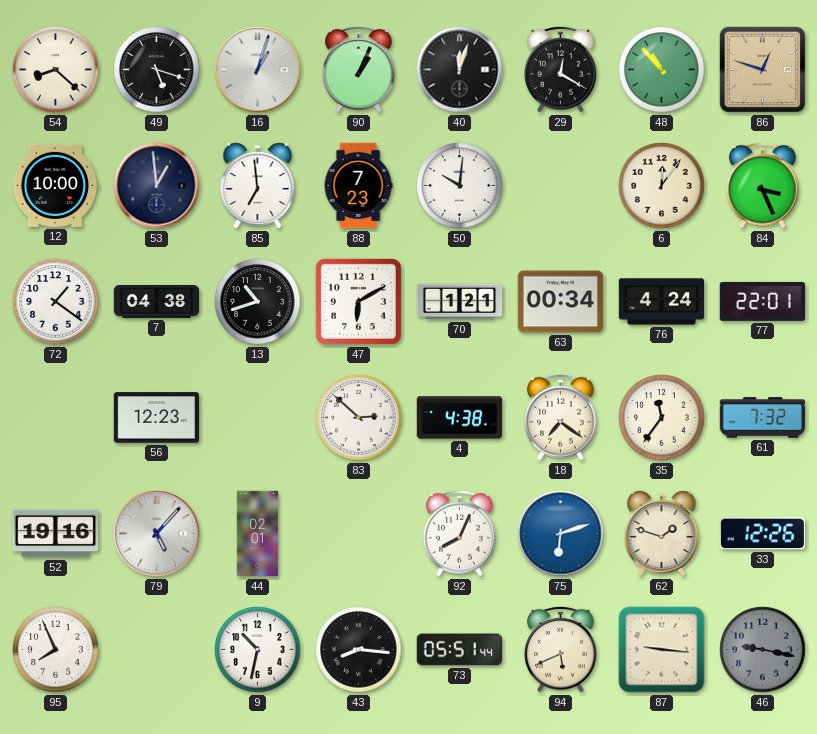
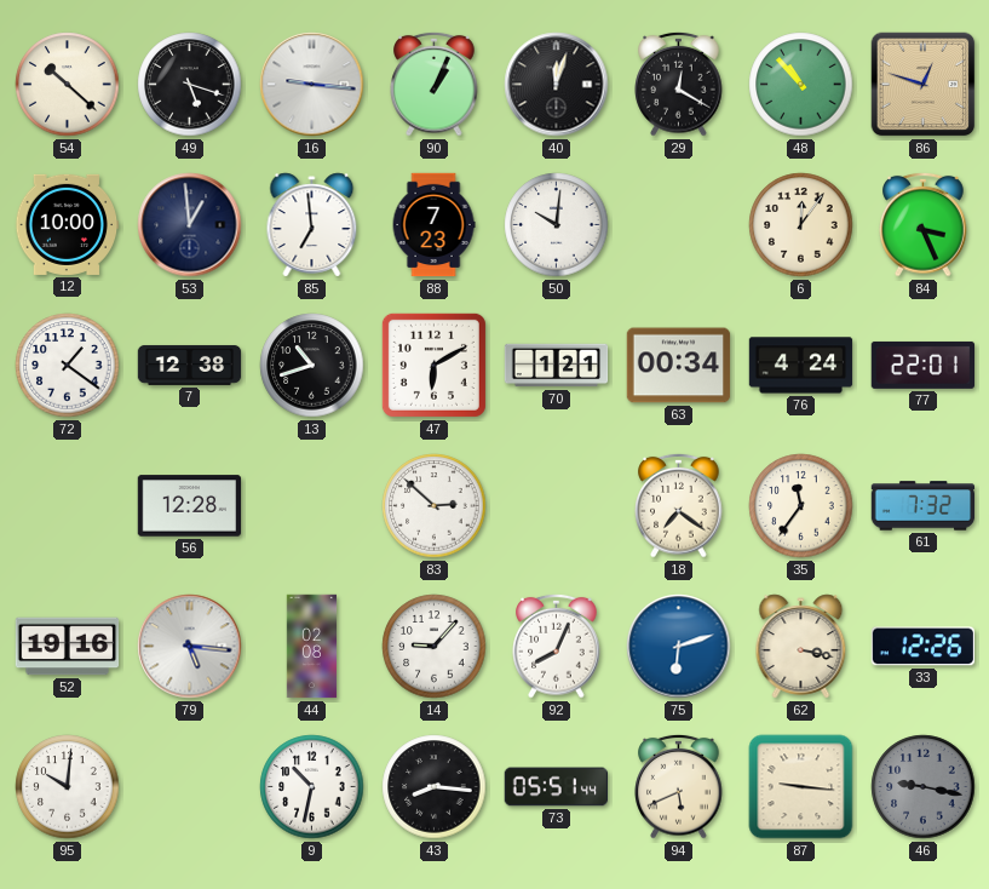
54: 8:22 -> 10:22 (68, 85)
16: 1:03 -> 9:16 (312, 85)
7: 04:38 -> 12:38 (190, 365)
56: 12:23 -> 12:28 (190, 506)
4: 4:38 -> none (460, 418)
79: 5:07 -> 5:16 (190, 647)
44: 02:01 -> 02:08 (312, 647)
14: none -> 9:07 (435, 647)
62: 1:48 -> 3:17 (801, 647)
95: 7:56 -> 10:01 (68, 787)
